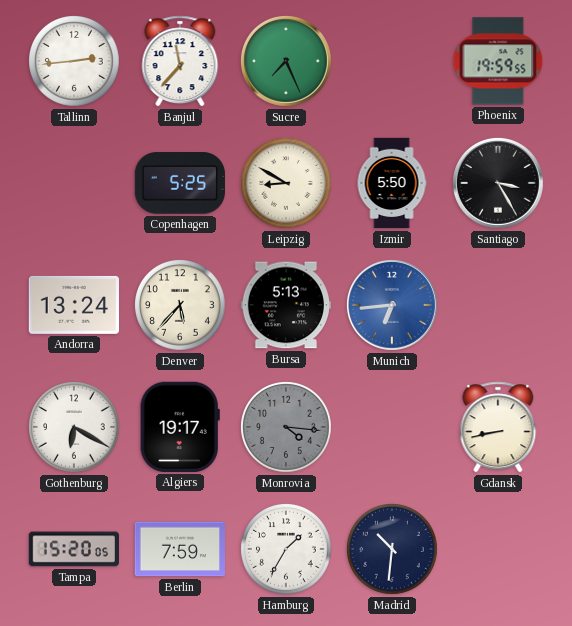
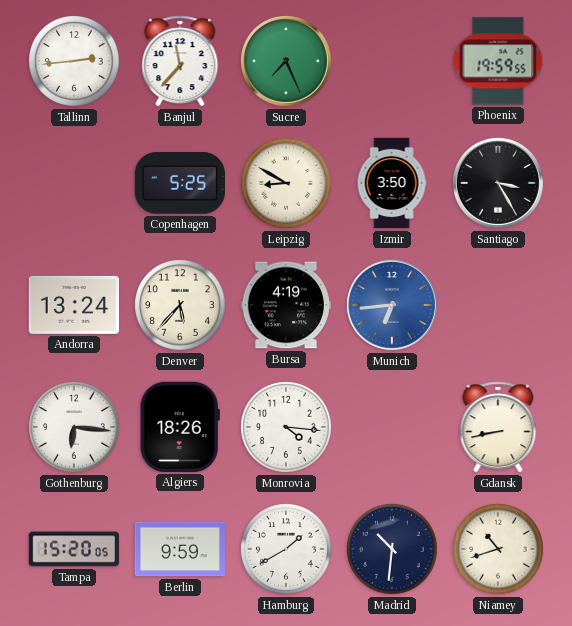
Izmir: 5:50 -> 3:50 (392, 183)
Bursa: 5:13 -> 4:19 (285, 305)
Gothenburg: 6:20 -> 6:16 (75, 428)
Algiers: 19:17 -> 18:26 (180, 427)
Monrovia dial: grey -> white (287, 428)
Berlin: 7:59 -> 9:59 (179, 549)
Hamburg: 1:35 -> 1:40 (287, 550)
Niamey: none -> 10:42 (499, 550)
